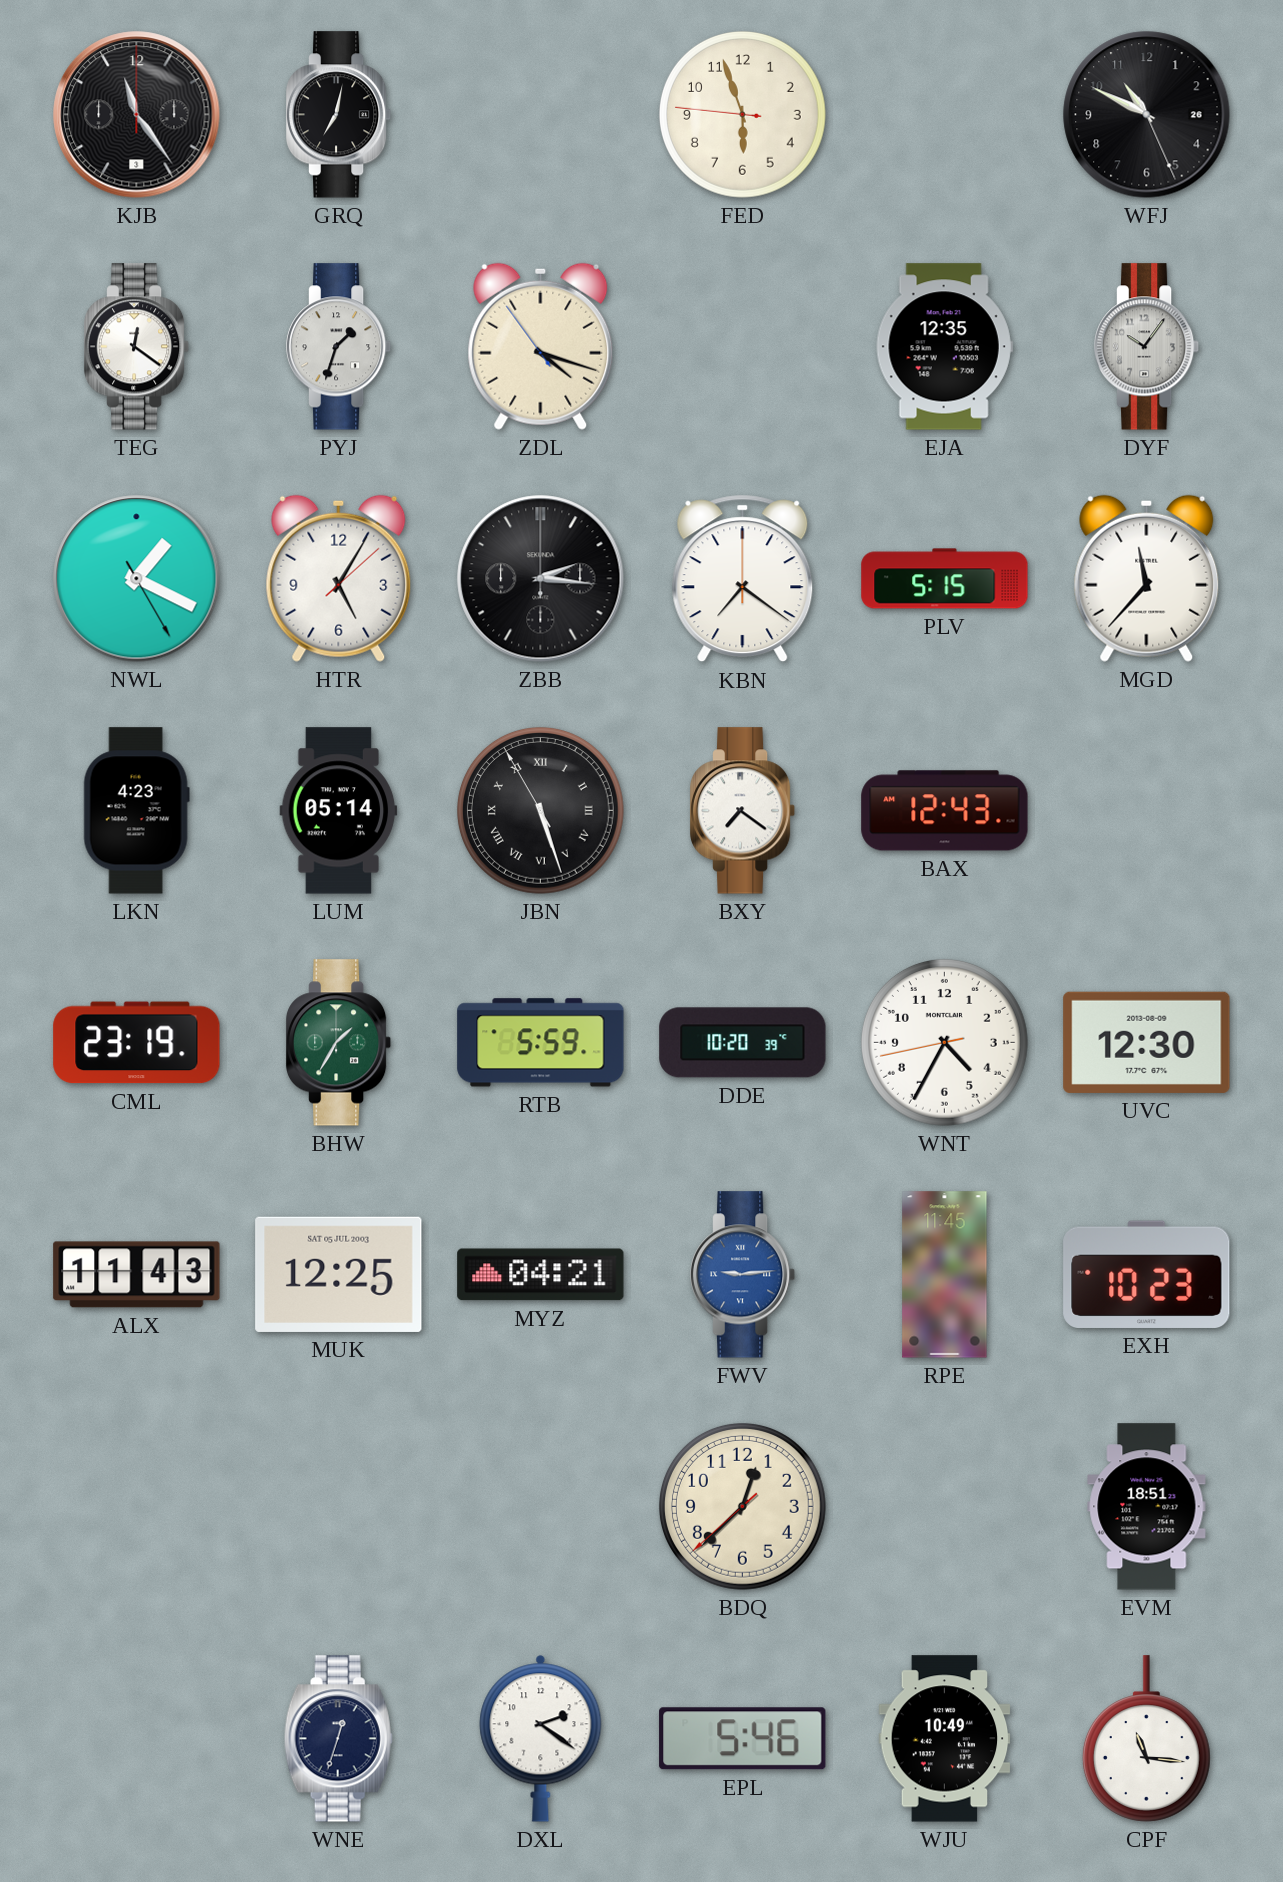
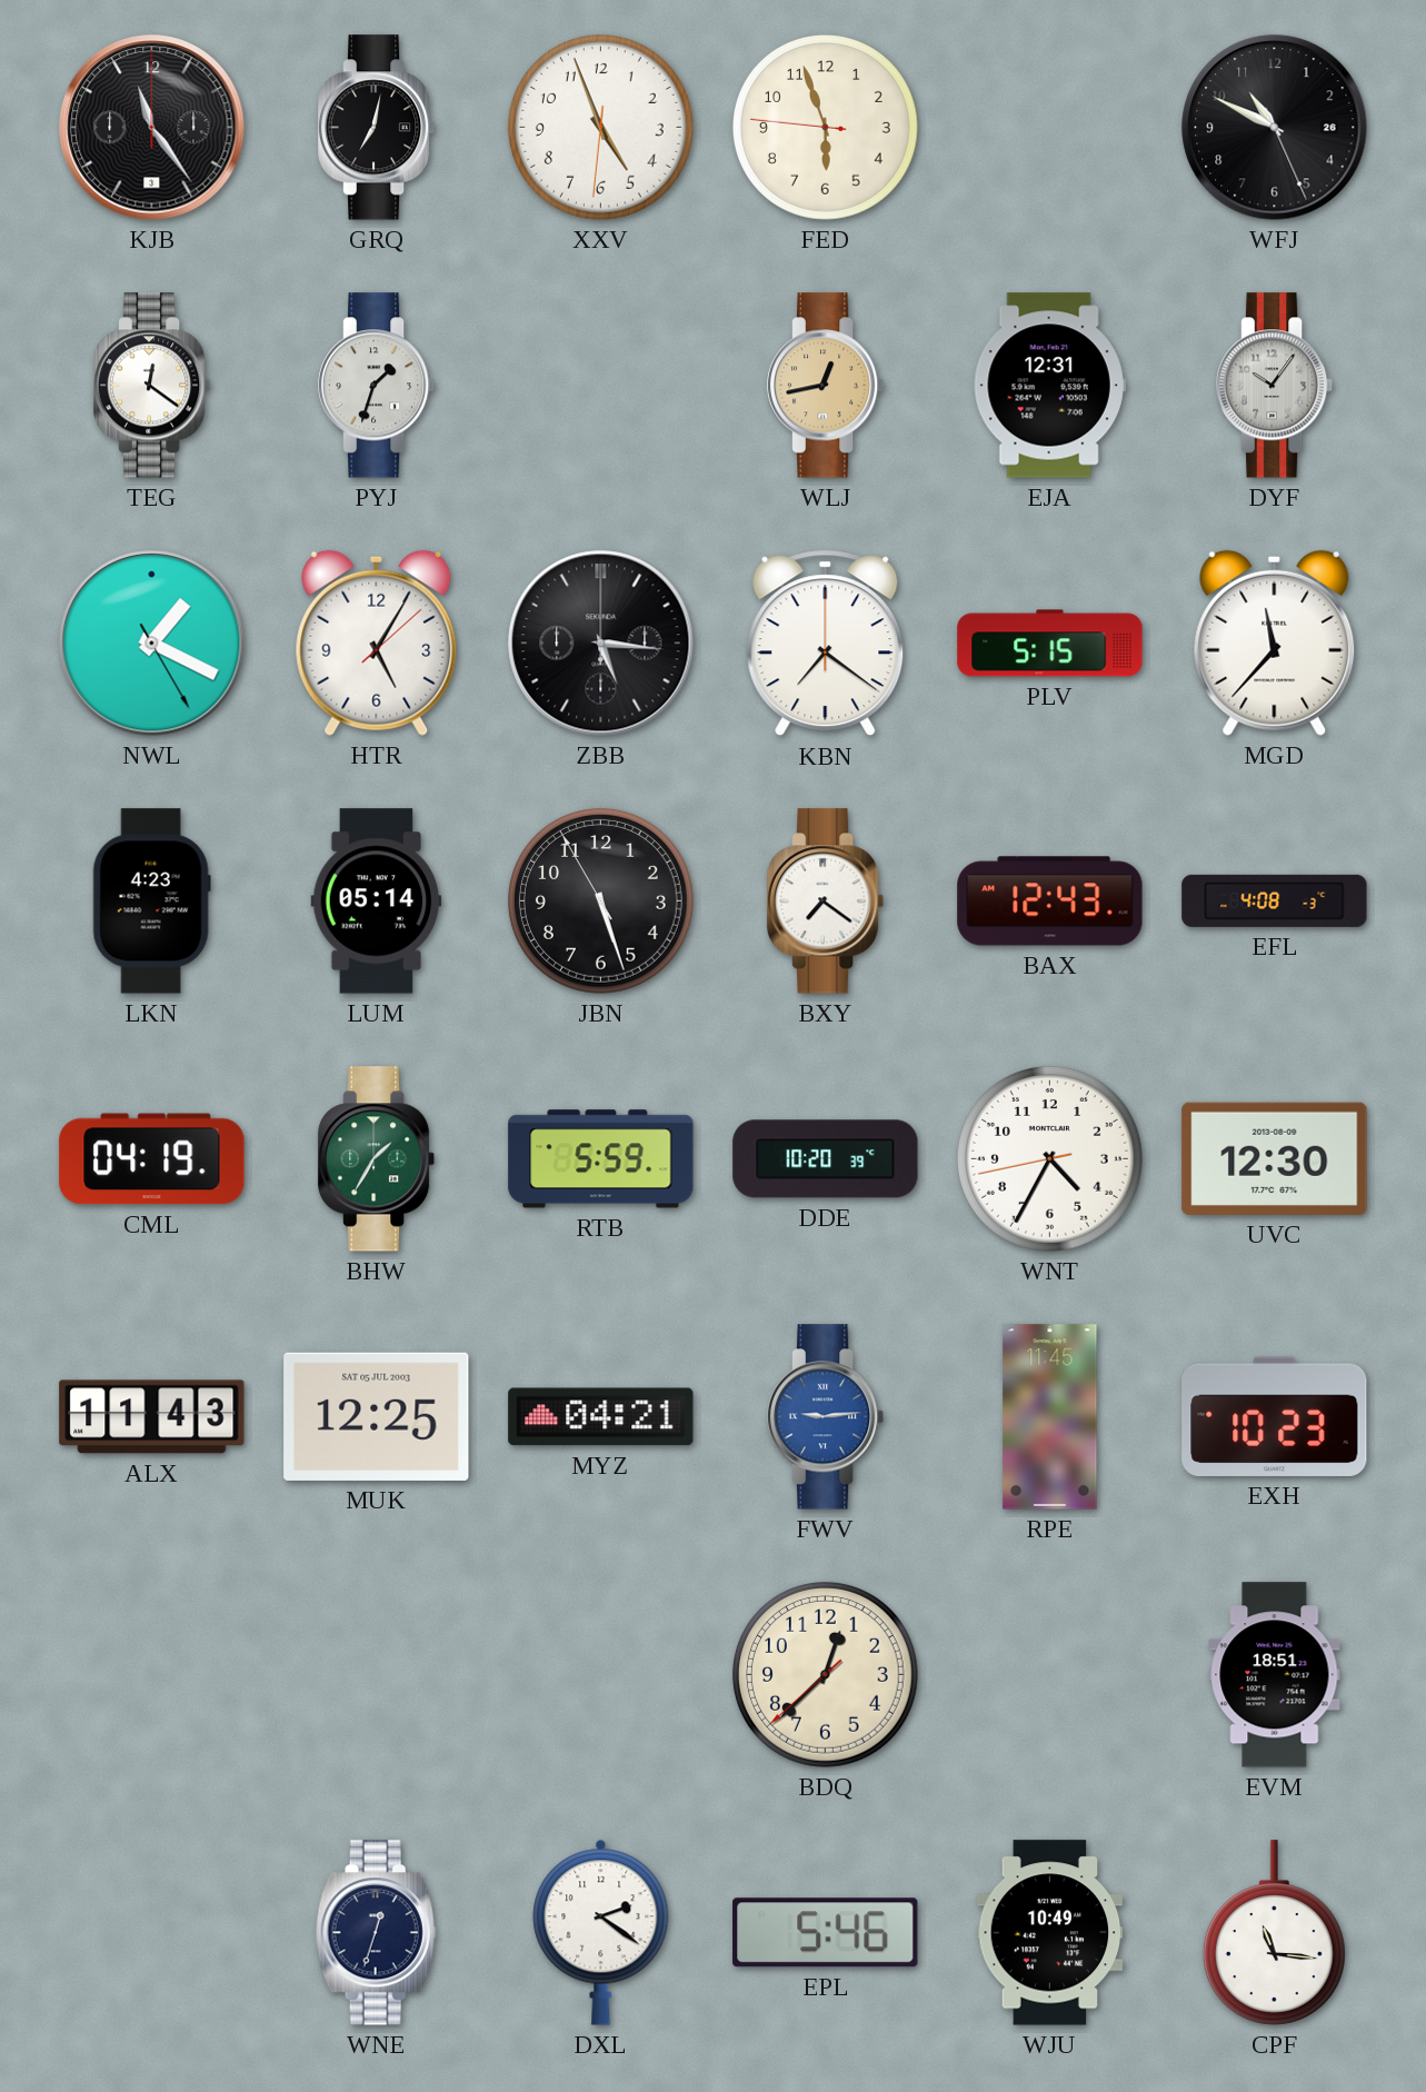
XXV: none -> 4:56 (600, 127)
ZDL: 4:17 -> none (541, 346)
WLJ: none -> 12:43 (826, 386)
EJA: 12:35 -> 12:31 (1049, 386)
ZBB: 2:16 -> 5:16 (601, 644)
JBN numerals: Roman -> Arabic (600, 900)
EFL: none -> 4:08 (1275, 900)
CML: 23:19 -> 04:19 (152, 1159)
